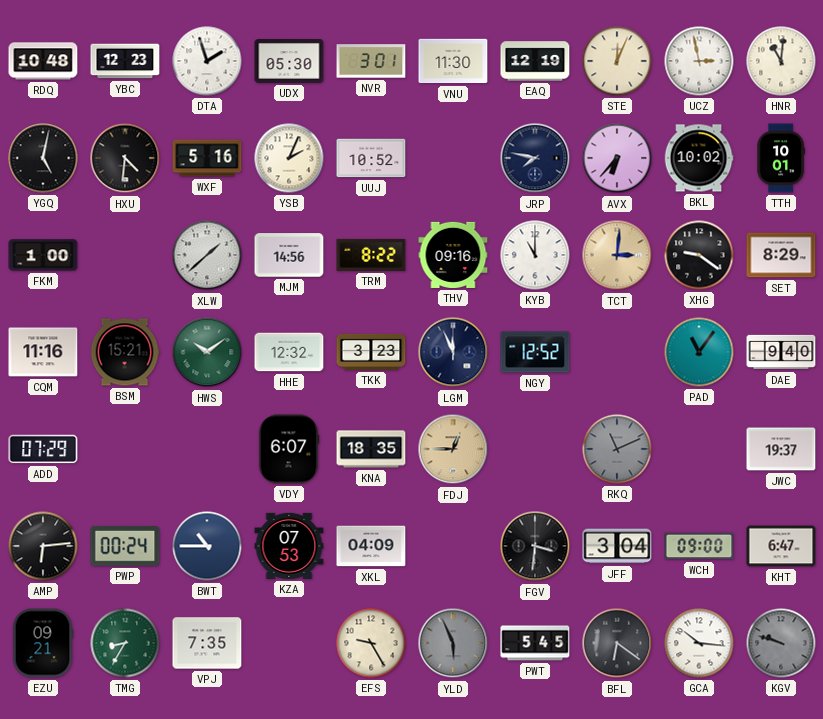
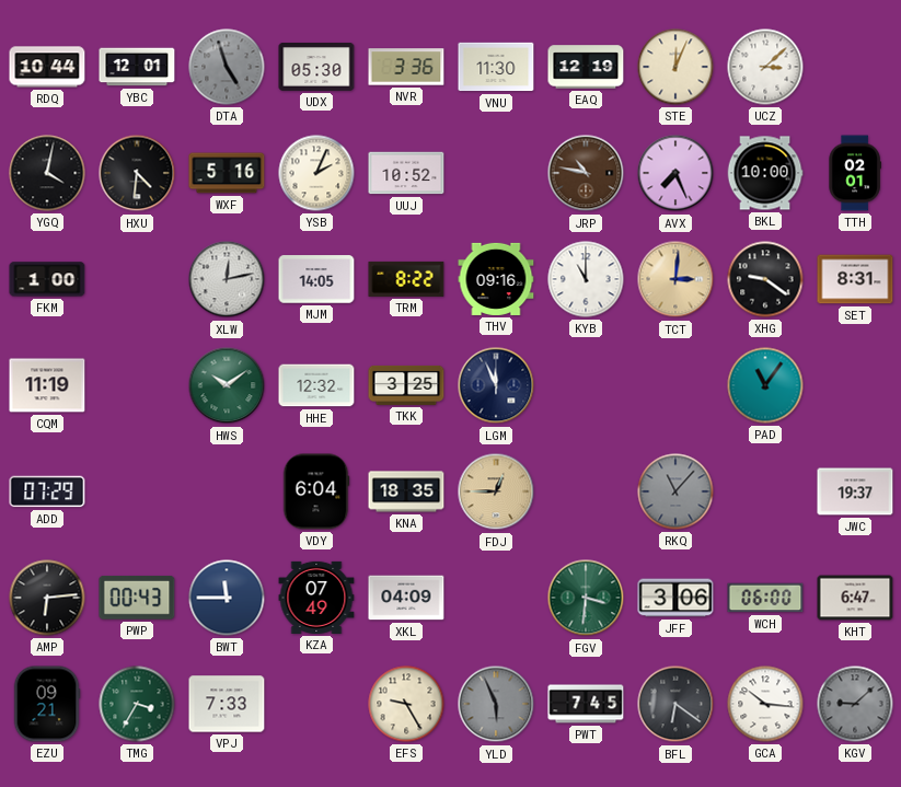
RDQ: 10:48 -> 10:44 (47, 67)
YBC: 12:23 -> 12:01 (137, 67)
DTA: 1:57 -> 4:57 (227, 67)
DTA dial: white -> grey (227, 67)
NVR: 3:01 -> 3:36 (406, 67)
UCZ: 2:58 -> 3:08 (765, 67)
HNR: 11:01 -> none (781, 61)
YGQ: 5:02 -> 4:02 (47, 173)
JRP: 7:47 -> 10:47 (586, 173)
JRP dial: navy -> brown (586, 173)
AVX: 6:37 -> 7:26 (675, 173)
BKL: 10:02 -> 10:00 (765, 173)
TTH: 10:01 -> 02:01 (855, 173)
XLW: 1:38 -> 12:13 (227, 279)
MJM: 14:56 -> 14:05 (316, 279)
SET: 8:29 -> 8:31 (855, 279)
CQM: 11:16 -> 11:19 (47, 385)
BSM: 15:21 -> none (125, 352)
TKK: 3:23 -> 3:25 (406, 385)
NGY: 12:52 -> none (535, 352)
DAE: 9:40 -> none (781, 352)
VDY: 6:07 -> 6:04 (316, 491)
RKQ: 11:11 -> 11:07 (675, 491)
PWP: 00:24 -> 00:43 (137, 598)
BWT: 10:45 -> 11:45 (227, 598)
KZA: 07:53 -> 07:49 (316, 598)
FGV dial: black -> green (586, 598)
JFF: 3:04 -> 3:06 (675, 598)
WCH: 09:00 -> 06:00 (765, 598)
TMG: 8:35 -> 3:35 (137, 704)
VPJ: 7:35 -> 7:33 (227, 704)
PWT: 5:45 -> 7:45 (586, 704)
KGV: 9:48 -> 9:08 (855, 704)
